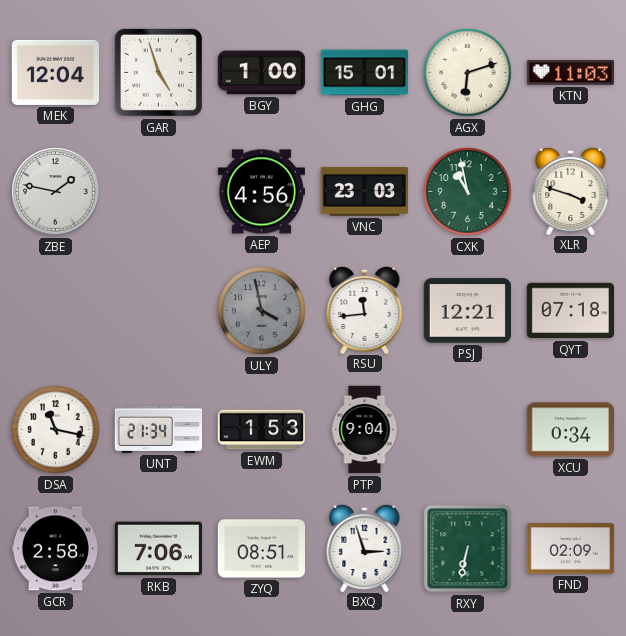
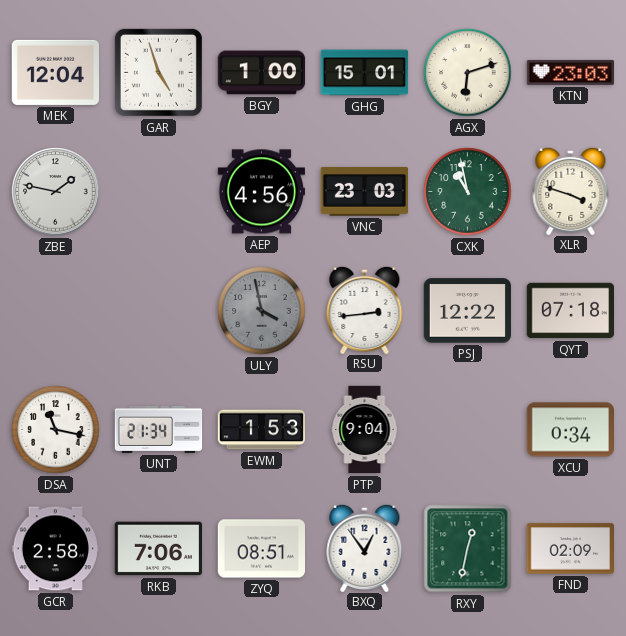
KTN: 11:03 -> 23:03 (571, 72)
RSU: 11:44 -> 2:44 (365, 309)
PSJ: 12:21 -> 12:22 (467, 311)
BXQ: 2:57 -> 12:54 (365, 547)
RXY: 6:32 -> 12:32 (468, 549)
